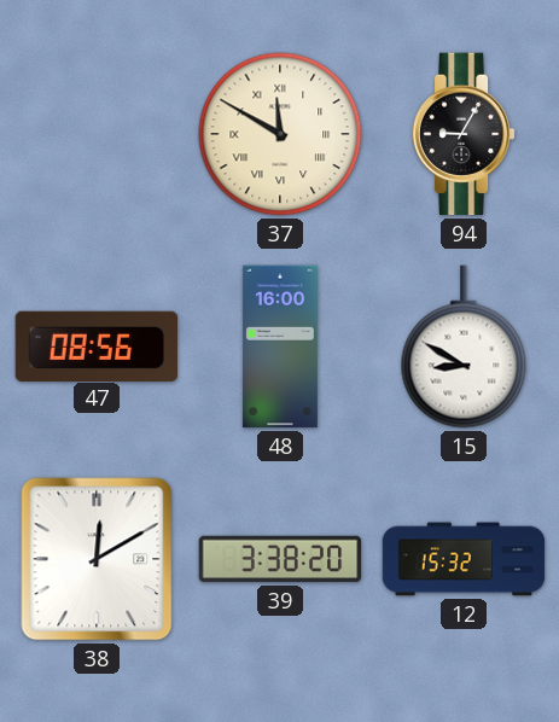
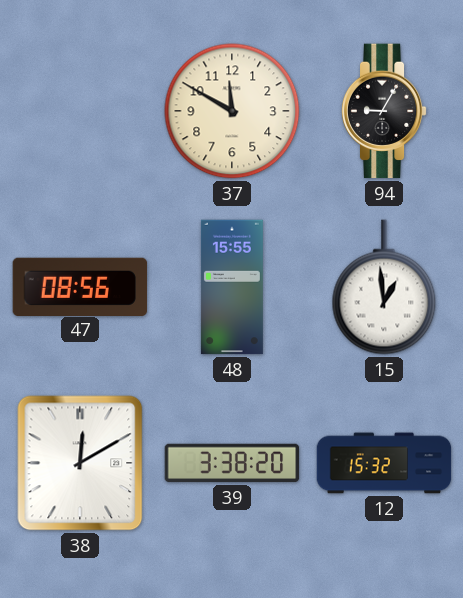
37 numerals: Roman -> Arabic (232, 111)
48: 16:00 -> 15:55 (232, 287)
15: 8:50 -> 12:59 (384, 287)
